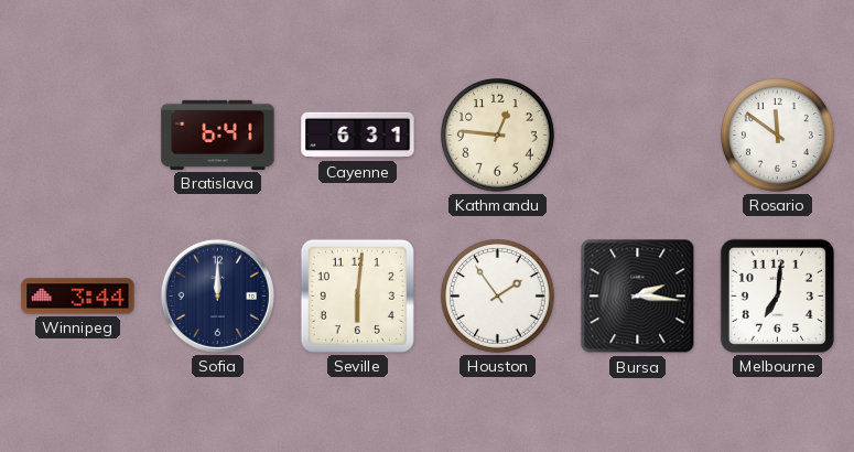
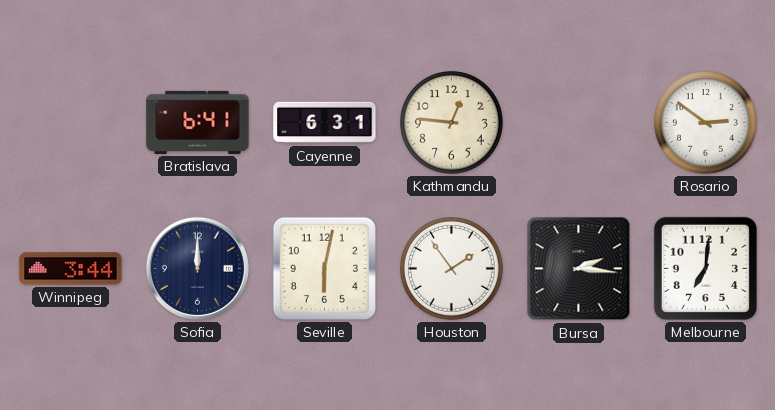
Rosario: 11:51 -> 2:51 (706, 123)
Seville: 6:01 -> 6:02 (324, 268)
